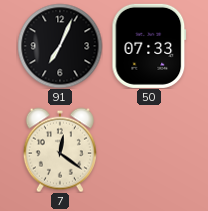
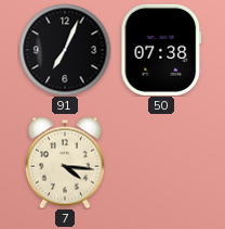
50: 07:33 -> 07:38 (161, 50)
7: 12:21 -> 4:16 (65, 163)
